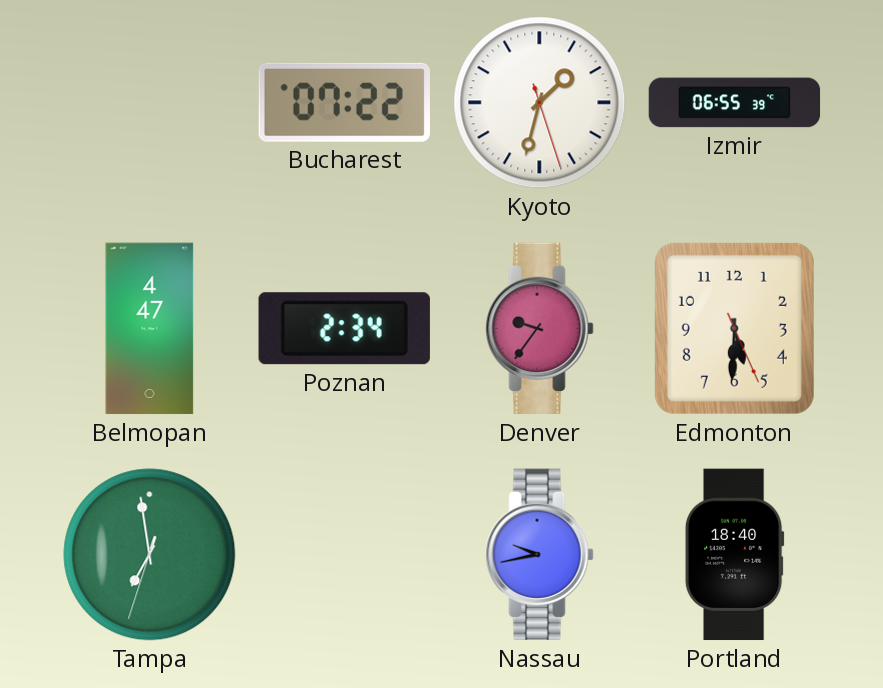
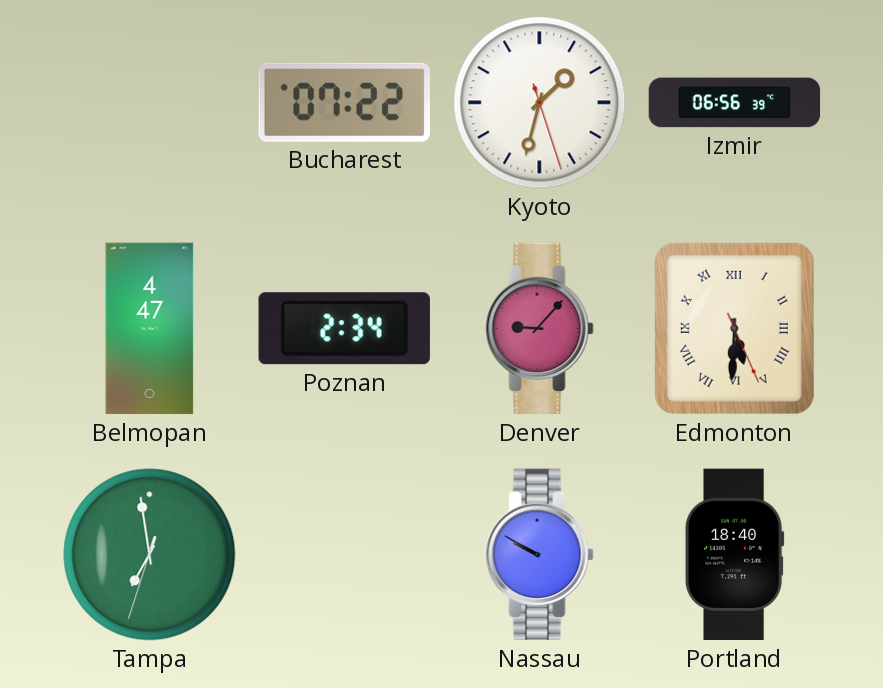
Izmir: 06:55 -> 06:56 (735, 103)
Denver: 9:36 -> 9:07 (540, 329)
Edmonton numerals: Arabic -> Roman (734, 328)
Nassau: 9:43 -> 9:50 (540, 555)
